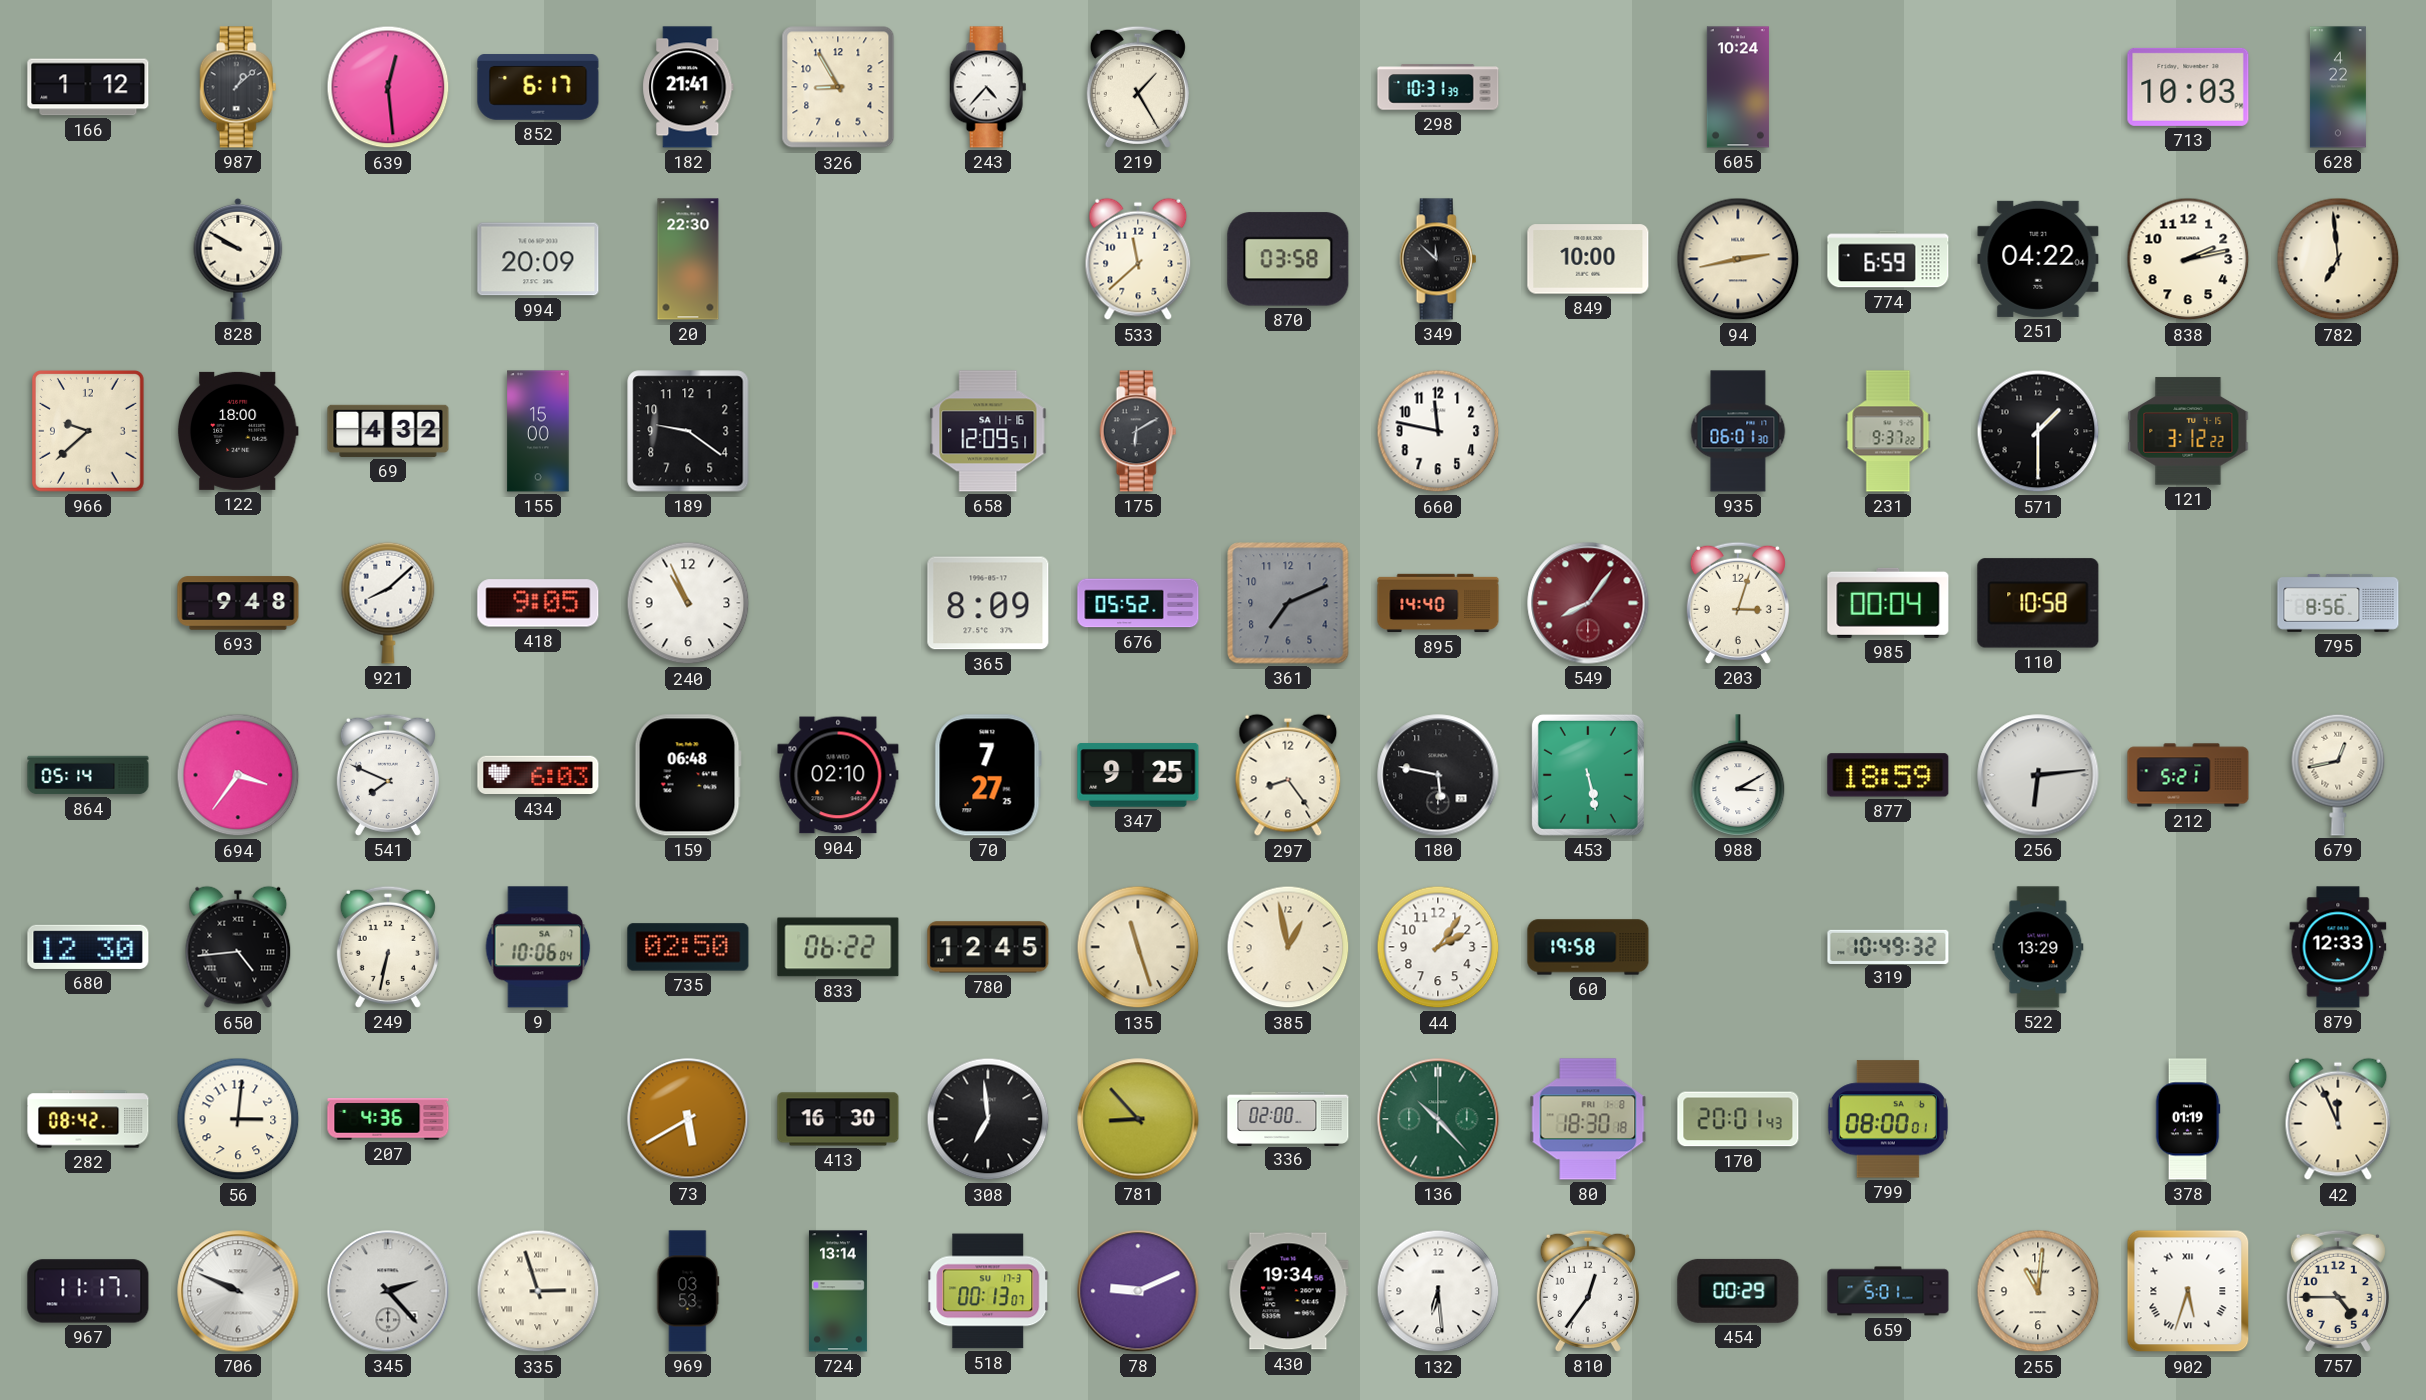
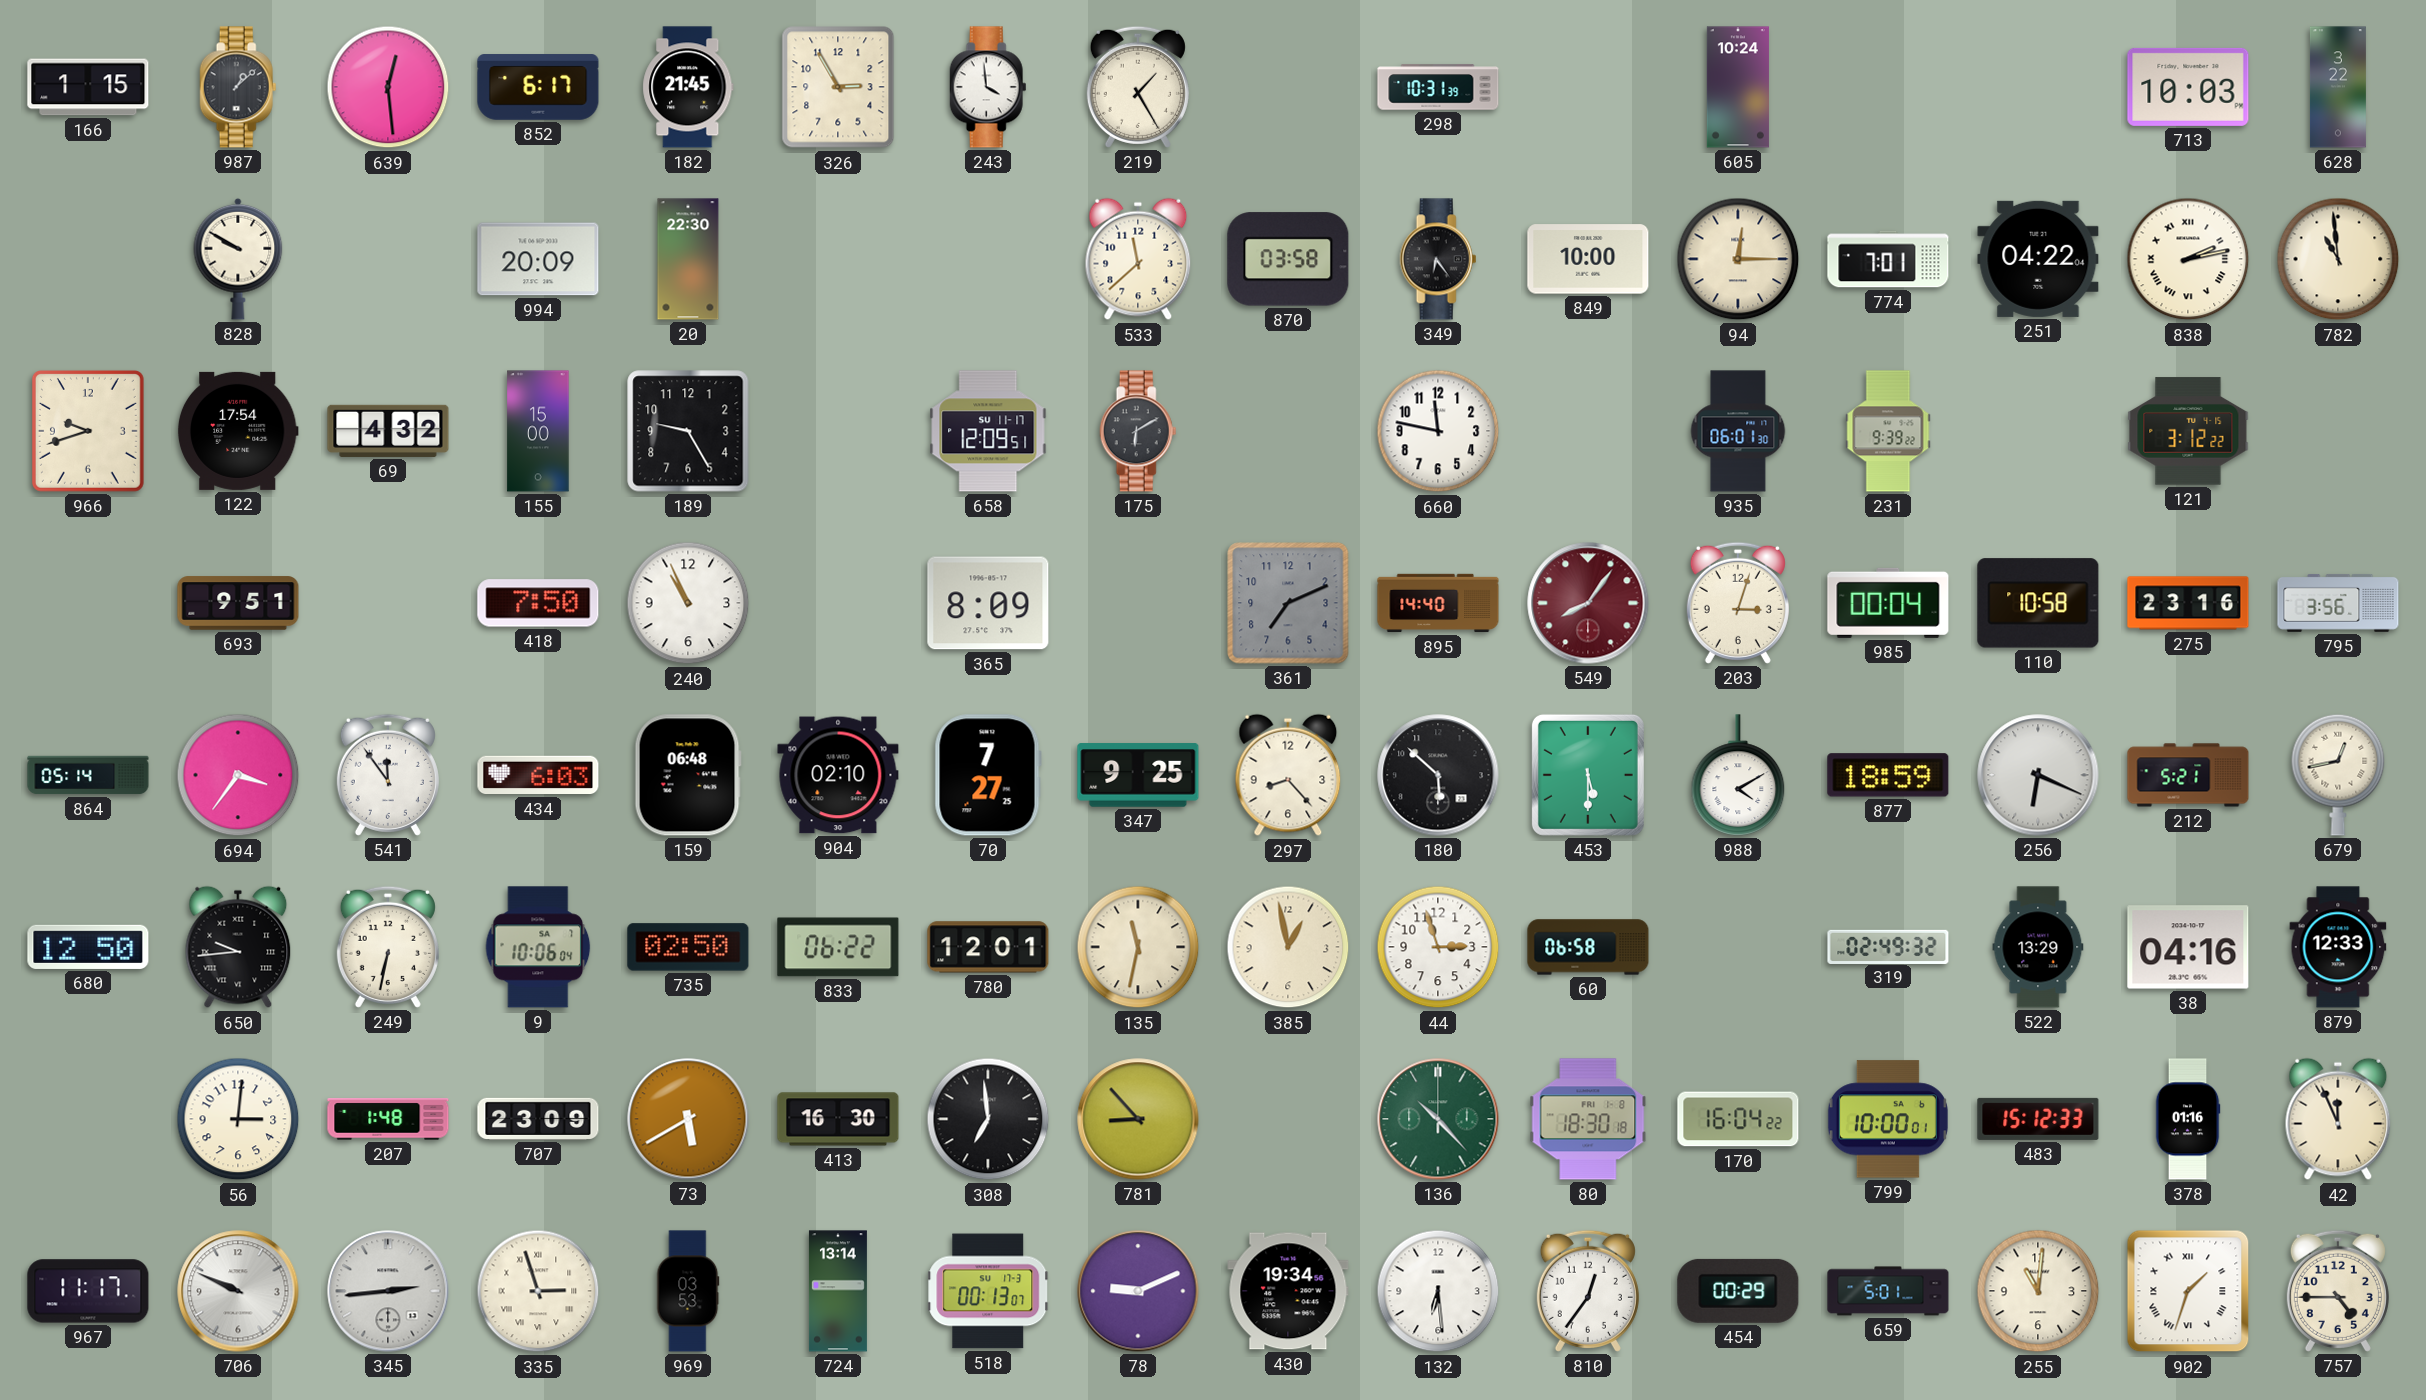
166: 1:12 -> 1:15 (88, 87)
182: 21:41 -> 21:45 (688, 87)
326: 8:55 -> 2:55 (838, 87)
243: 4:37 -> 3:59 (988, 87)
628: 4:22 -> 3:22 (2338, 87)
349: 11:52 -> 6:24 (1438, 259)
94: 2:43 -> 12:15 (1738, 259)
774: 6:59 -> 7:01 (1888, 259)
838 numerals: Arabic -> Roman (2188, 259)
782: 6:59 -> 10:59 (2338, 259)
966: 9:38 -> 9:42 (88, 431)
122: 18:00 -> 17:54 (238, 431)
189: 9:21 -> 9:25 (688, 431)
658 date: SA 11-16 -> SU 11-17 (988, 431)
231: 9:37 -> 9:39 (1888, 431)
571: 1:30 -> none (2038, 431)
693: 9:48 -> 9:51 (238, 603)
921: 8:08 -> none (388, 603)
418: 9:05 -> 7:50 (538, 603)
676: 05:52 -> none (1138, 603)
275: none -> 23:16 (2188, 603)
795: 8:56 -> 3:56 (2338, 603)
541: 7:49 -> 11:54 (388, 775)
297: 8:24 -> 8:23 (1288, 775)
180: 5:47 -> 5:52 (1438, 775)
453: 5:28 -> 5:30 (1588, 775)
988: 3:10 -> 4:10 (1738, 775)
256: 6:14 -> 6:19 (2038, 775)
680: 12:30 -> 12:50 (88, 947)
650: 4:44 -> 9:44 (238, 947)
780: 12:45 -> 12:01 (988, 947)
135: 11:27 -> 11:32 (1138, 947)
44: 2:06 -> 2:57 (1438, 947)
60: 19:58 -> 06:58 (1588, 947)
319: 10:49 -> 02:49 (1888, 946)
38: none -> 04:16 (2188, 947)
282: 08:42 -> none (88, 1119)
207: 4:36 -> 1:48 (388, 1119)
707: none -> 23:09 (538, 1119)
336: 02:00 -> none (1288, 1118)
170: 20:01 -> 16:04 (1738, 1119)
799: 08:00 -> 10:00 (1888, 1119)
483: none -> 15:12 (2038, 1119)
378: 01:19 -> 01:16 (2188, 1119)
345: 2:23 -> 2:44 (388, 1291)
902: 5:33 -> 1:33 (2188, 1291)
